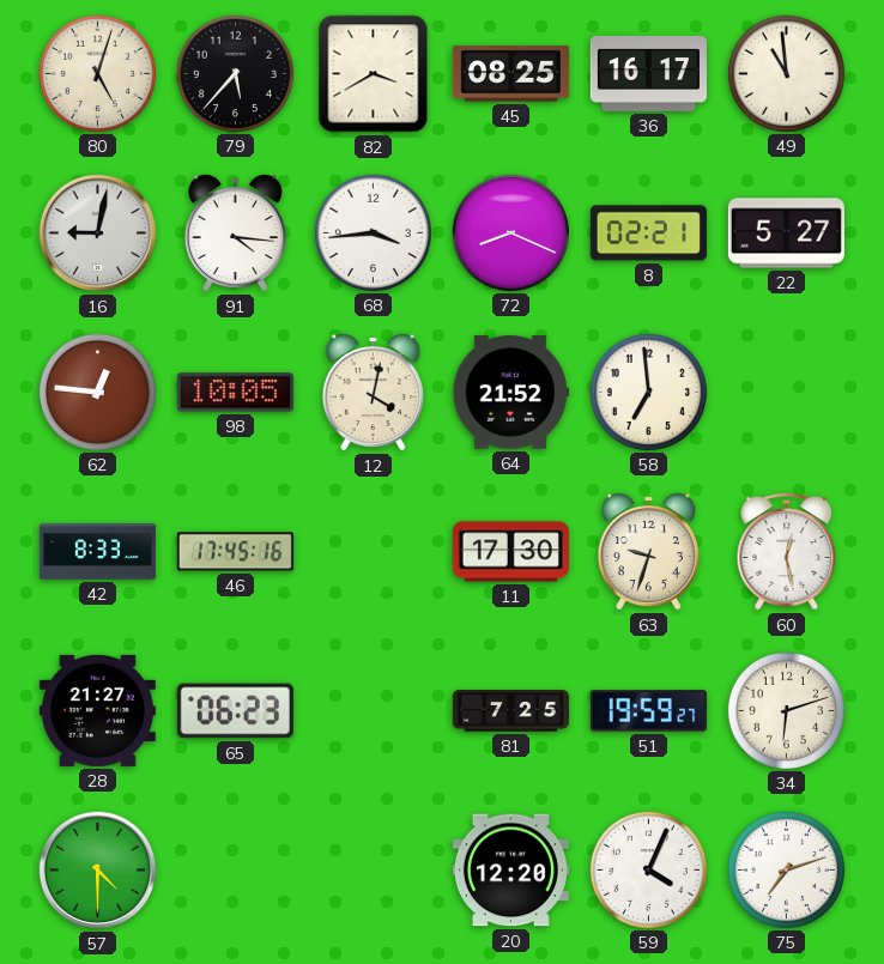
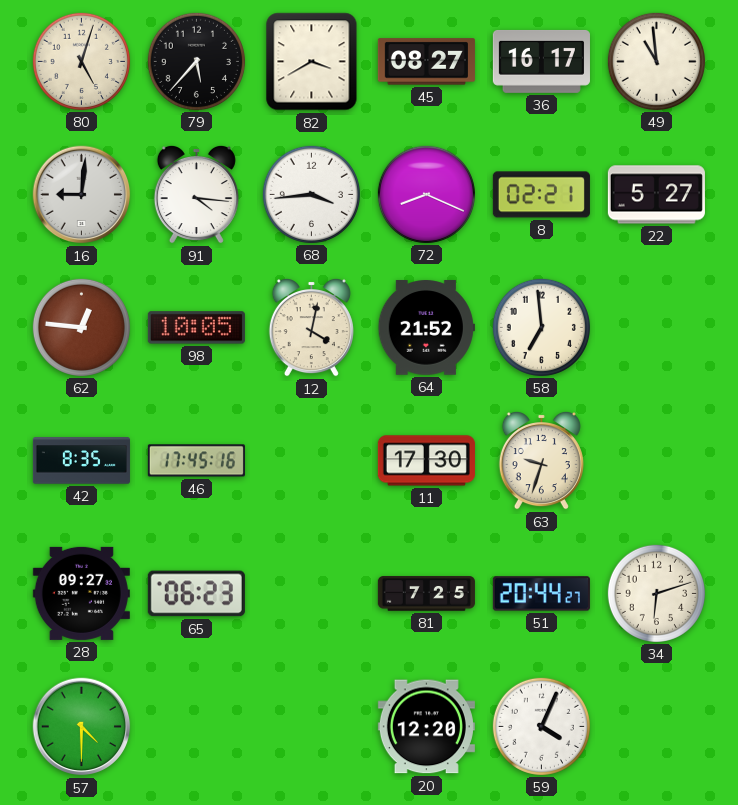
45: 08:25 -> 08:27 (426, 62)
16: 9:02 -> 9:01 (82, 195)
42: 8:33 -> 8:35 (81, 461)
60: 12:28 -> none (787, 552)
28: 21:27 -> 09:27 (81, 593)
51: 19:59 -> 20:44 (541, 594)
75: 7:12 -> none (786, 869)
